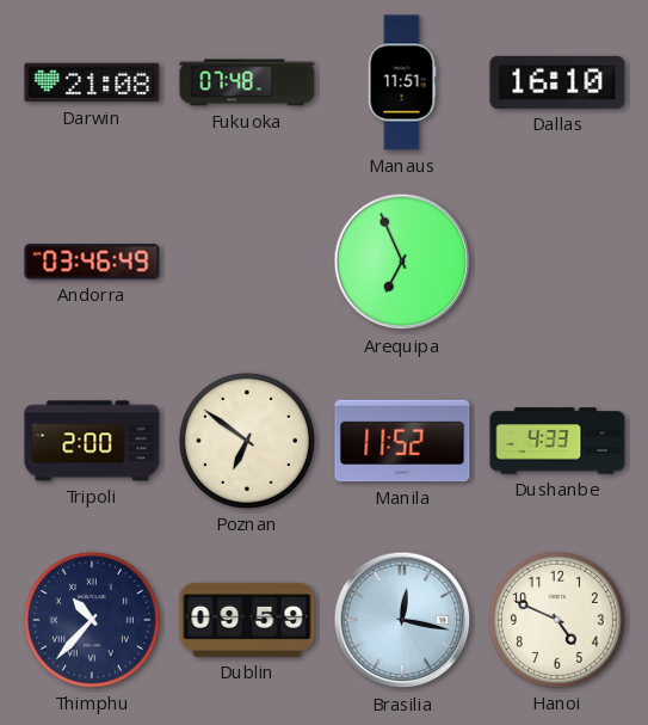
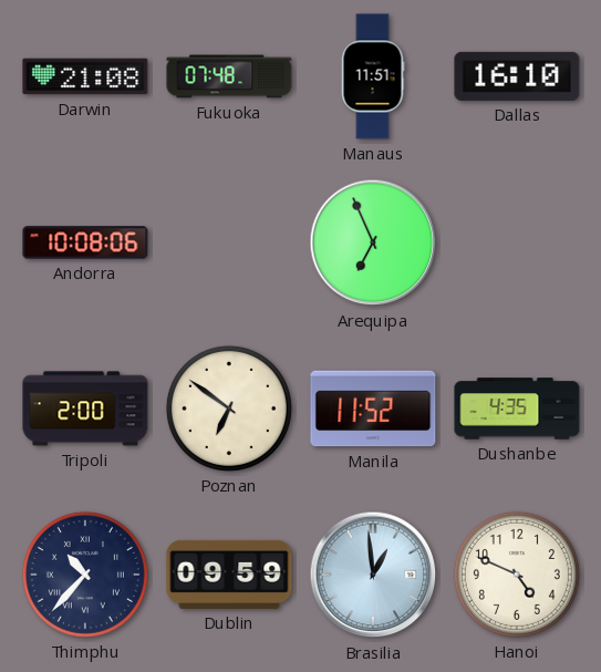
Andorra: 03:46 -> 10:08 (85, 242)
Dushanbe: 4:33 -> 4:35 (517, 409)
Brasilia: 12:17 -> 12:59 (373, 575)
